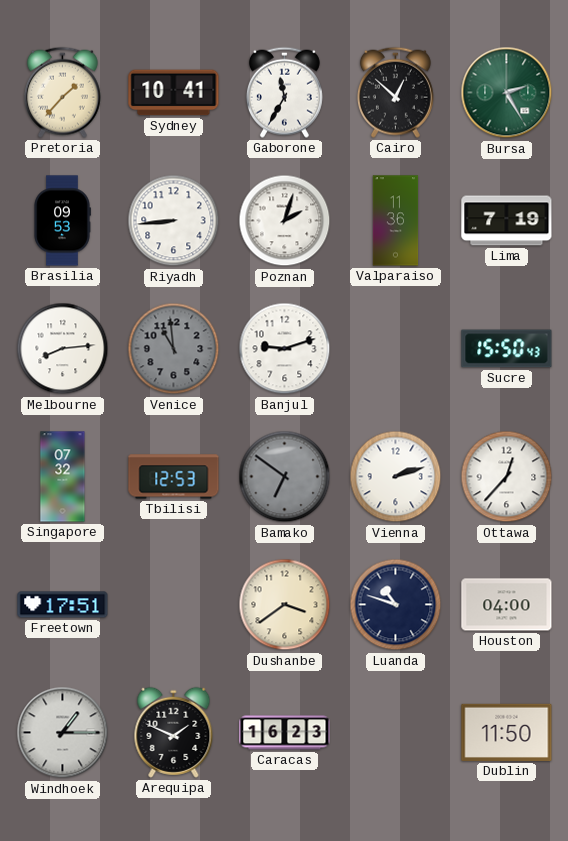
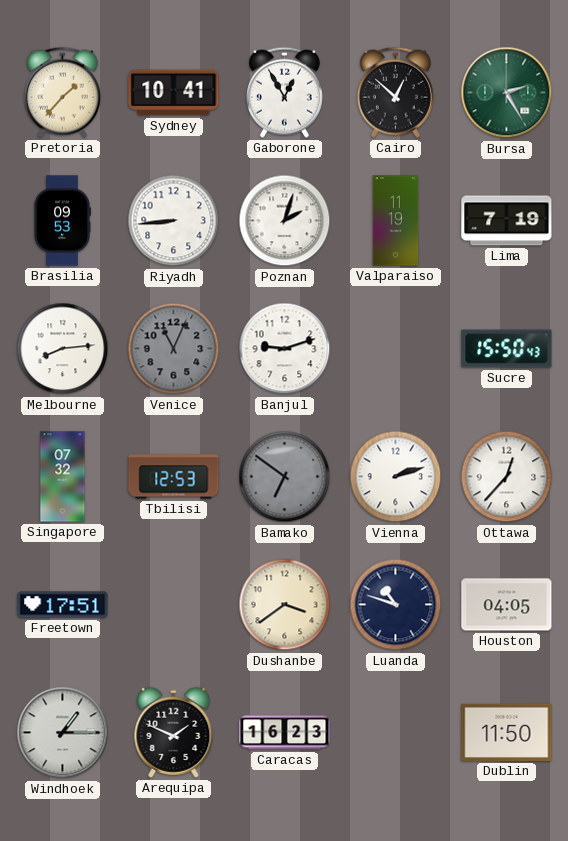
Gaborone: 11:35 -> 12:55 (284, 92)
Valparaiso: 11:36 -> 11:19 (396, 221)
Venice: 10:59 -> 11:04 (174, 349)
Houston: 04:00 -> 04:05 (507, 605)
